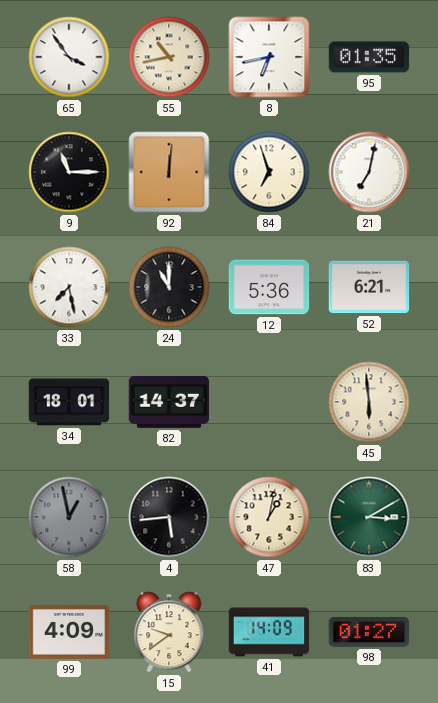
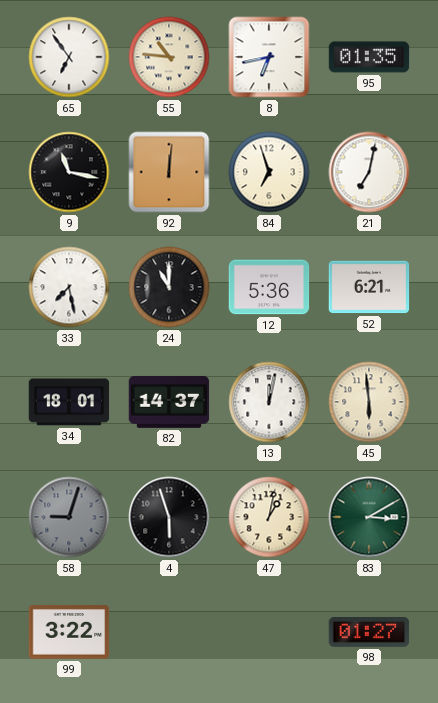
65: 3:54 -> 6:54 (69, 57)
55: 10:43 -> 10:46 (169, 57)
9: 11:15 -> 11:17 (69, 172)
13: none -> 12:02 (269, 402)
58: 12:58 -> 9:03 (69, 517)
4: 5:44 -> 5:57 (169, 517)
99: 4:09 -> 3:22 (69, 632)
15: 9:39 -> none (169, 632)
41: 14:09 -> none (269, 632)
